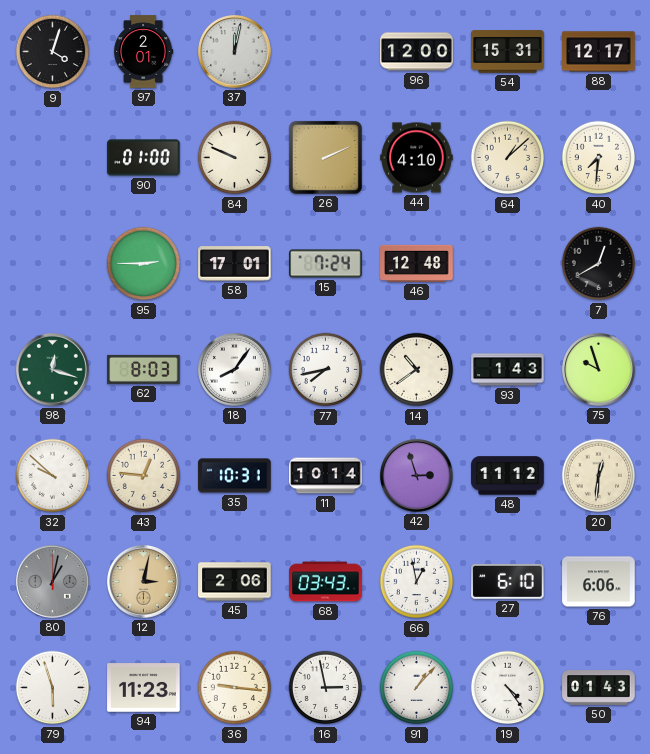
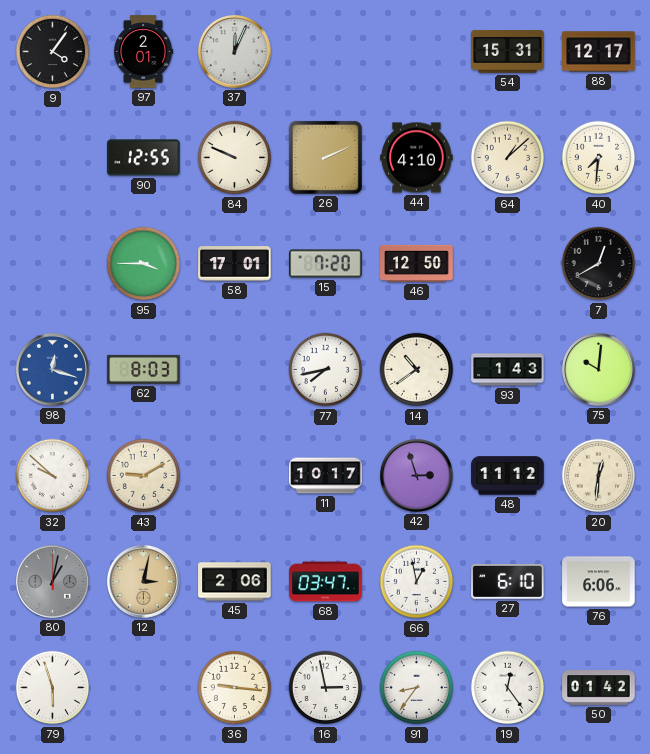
9: 4:03 -> 4:06 (53, 52)
37: 12:02 -> 12:04 (235, 52)
96: 12:00 -> none (417, 52)
90: 01:00 -> 12:55 (144, 158)
95: 2:45 -> 3:45 (144, 264)
15: 7:24 -> 7:20 (326, 264)
46: 12:48 -> 12:50 (417, 263)
98 dial: green -> blue (53, 370)
18: 8:06 -> none (235, 370)
75: 9:57 -> 10:01 (599, 370)
43: 12:46 -> 9:10 (144, 476)
35: 10:31 -> none (235, 476)
11: 10:14 -> 10:17 (326, 476)
68: 03:43 -> 03:47 (326, 582)
94: 11:23 -> none (144, 688)
91: 1:07 -> 8:36 (417, 688)
19: 4:24 -> 12:24 (508, 688)
50: 01:43 -> 01:42 (599, 688)
